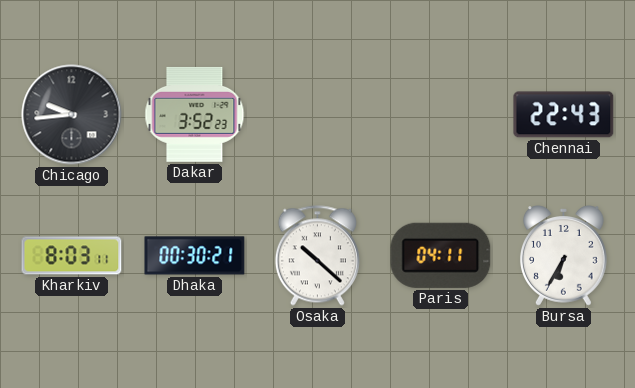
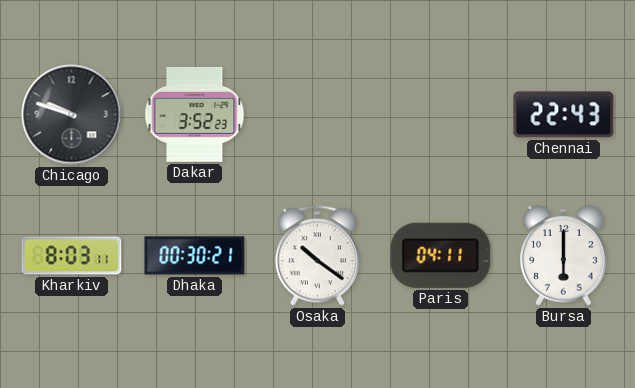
Chicago: 9:44 -> 9:48 (72, 115)
Osaka: 10:22 -> 10:21 (317, 256)
Bursa: 6:35 -> 6:00 (563, 256)
